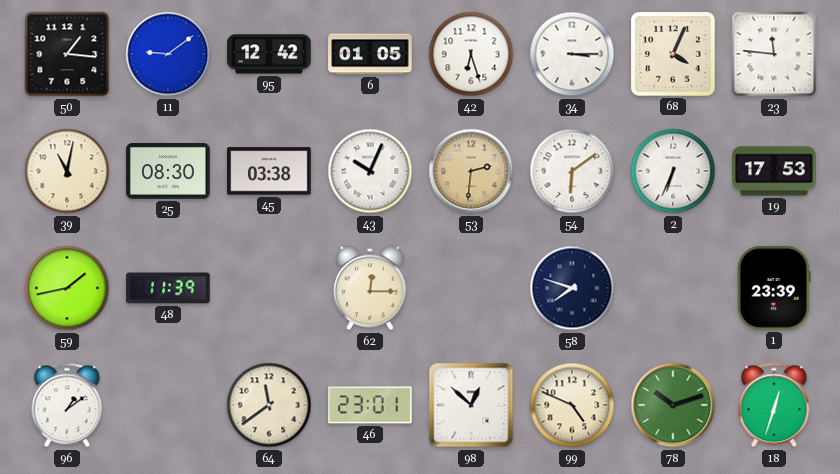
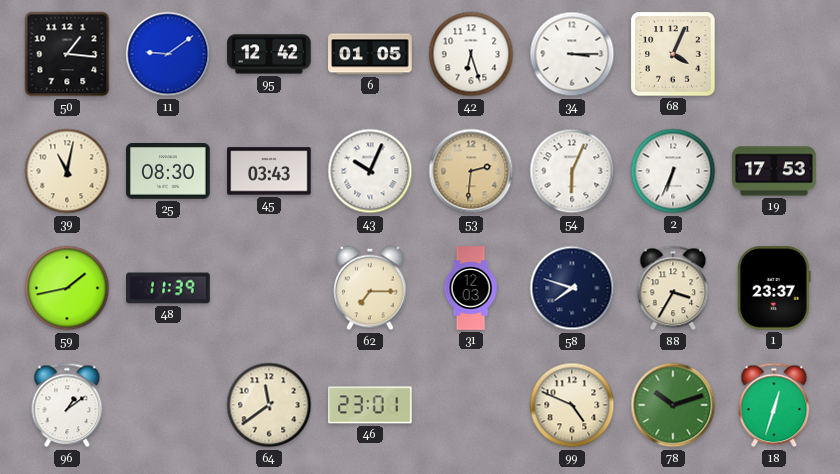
23: 11:46 -> none (774, 54)
45: 03:38 -> 03:43 (269, 171)
54: 6:09 -> 6:04 (572, 171)
62: 12:15 -> 7:15 (370, 288)
31: none -> 12:03 (471, 288)
88: none -> 3:35 (673, 288)
1: 23:39 -> 23:37 (774, 288)
98: 12:52 -> none (471, 405)
